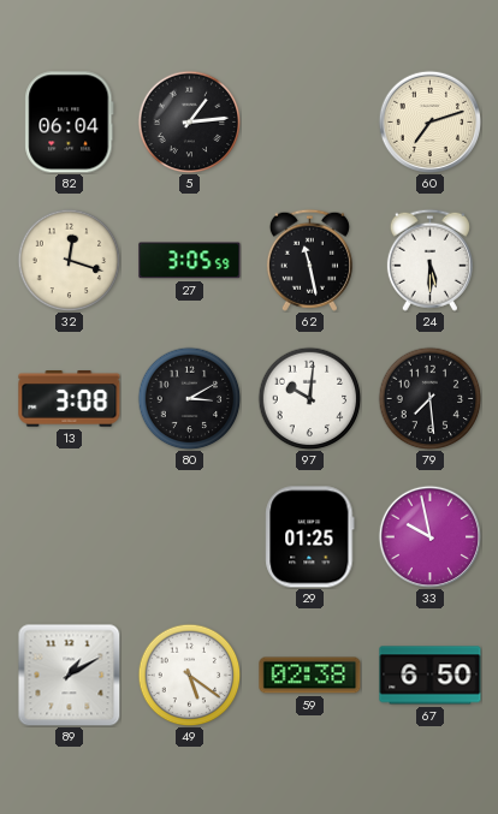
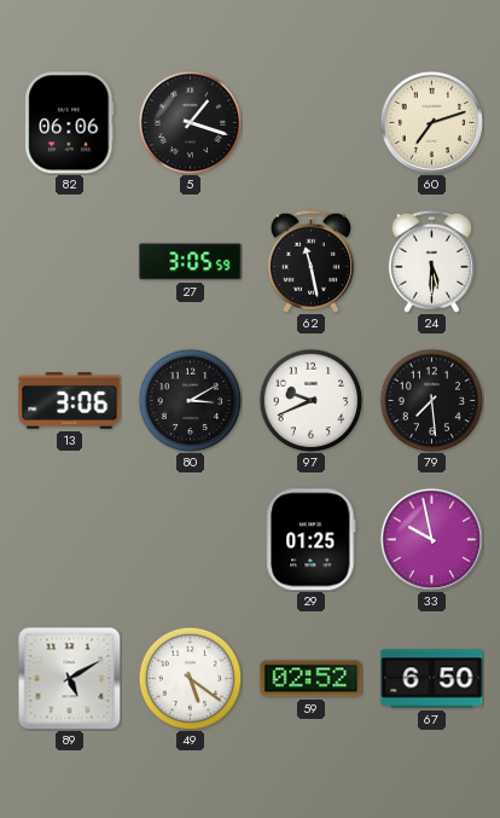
82: 06:04 -> 06:06 (70, 123)
5: 1:14 -> 1:18 (190, 122)
32: 12:18 -> none (69, 260)
13: 3:08 -> 3:06 (70, 401)
97: 10:01 -> 9:41 (310, 400)
89: 1:10 -> 5:10 (69, 678)
59: 02:38 -> 02:52 (312, 679)
